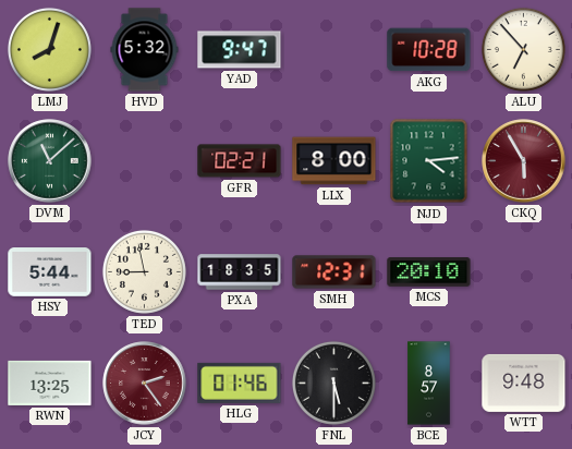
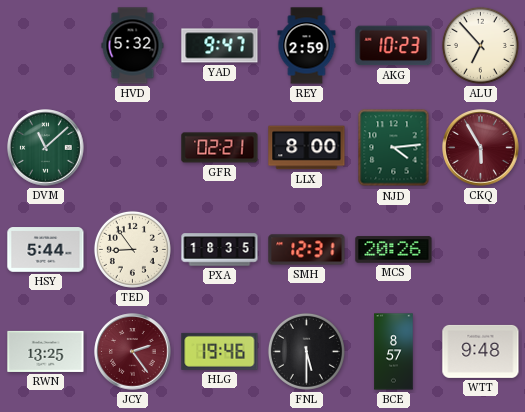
LMJ: 8:03 -> none (49, 49)
REY: none -> 2:59 (307, 46)
AKG: 10:28 -> 10:23 (394, 46)
TED: 8:58 -> 8:54 (132, 249)
MCS: 20:10 -> 20:26 (394, 250)
HLG: 01:46 -> 19:46 (220, 351)
